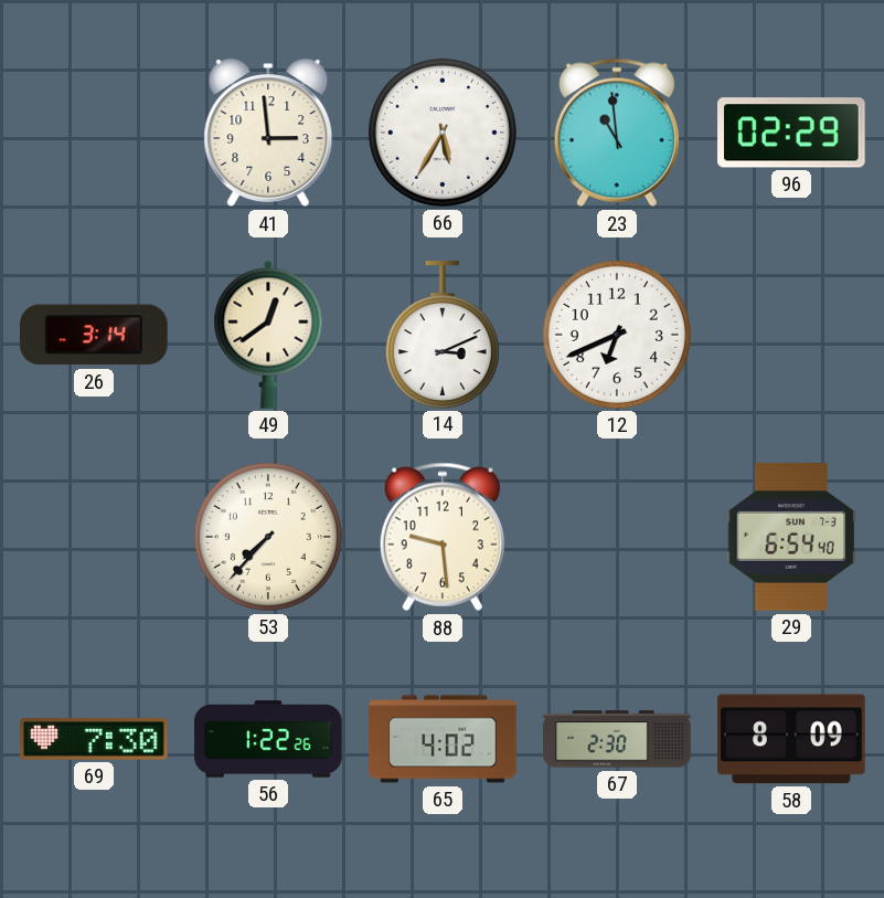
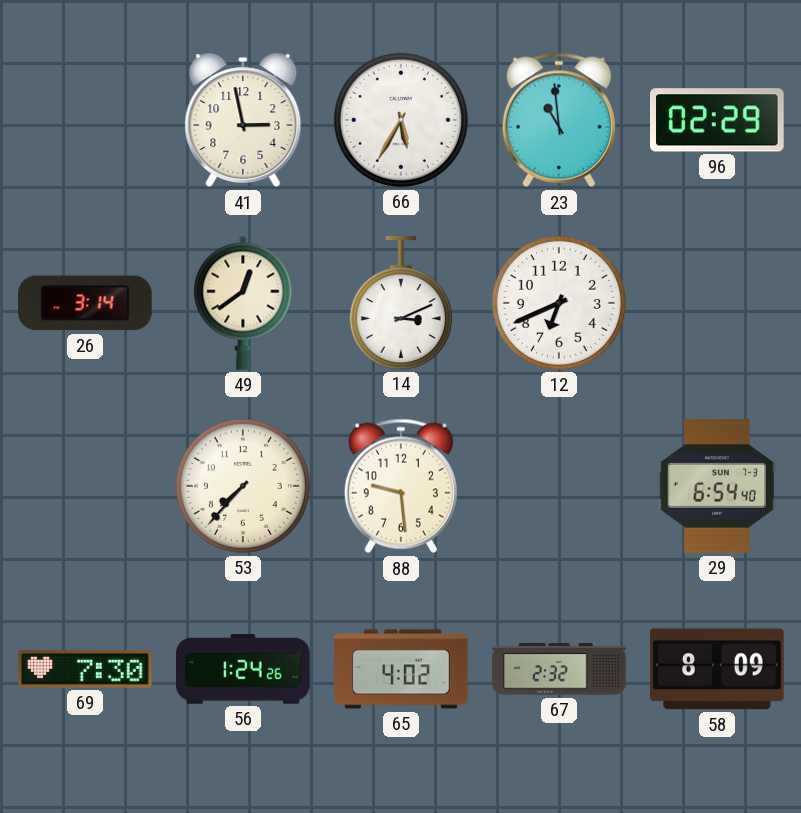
41: 2:59 -> 2:58 (243, 120)
56: 1:22 -> 1:24 (243, 669)
67: 2:30 -> 2:32 (559, 669)
